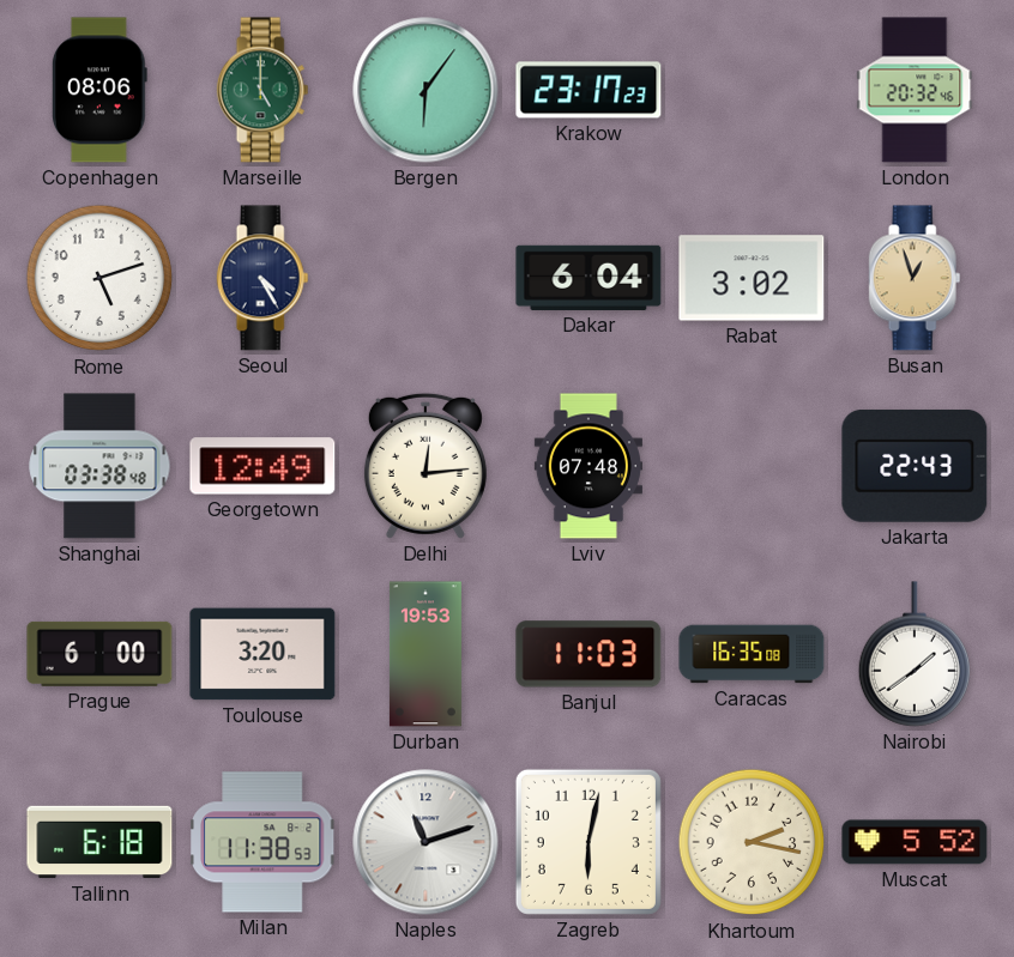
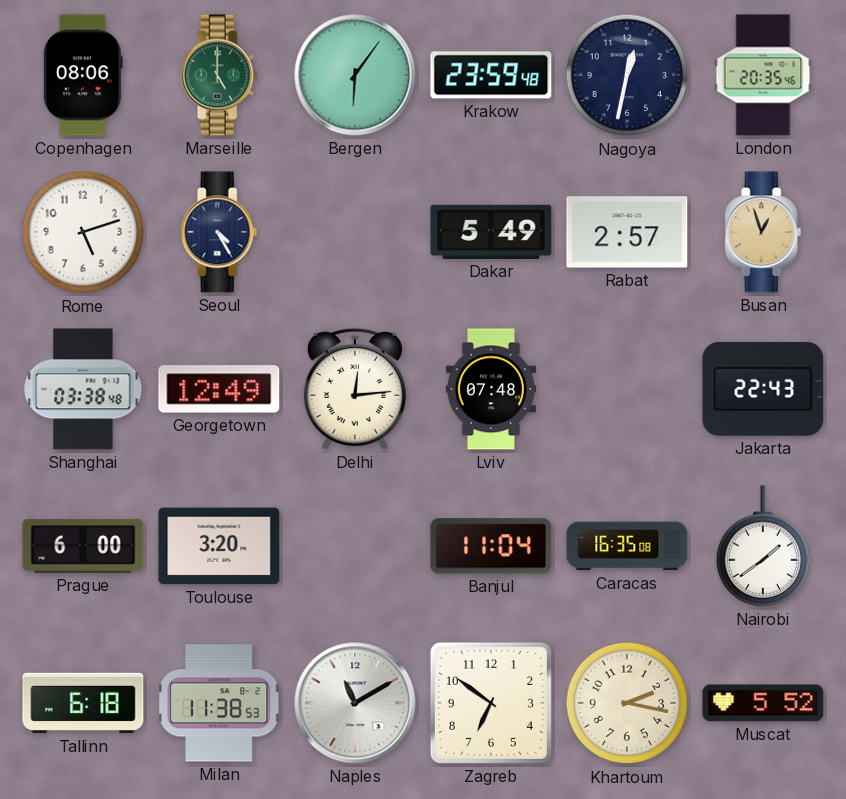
Krakow: 23:17 -> 23:59 (491, 75)
Nagoya: none -> 12:32 (627, 75)
London: 20:32 -> 20:35 (763, 75)
Dakar: 6:04 -> 5:49 (491, 232)
Rabat: 3:02 -> 2:57 (627, 232)
Durban: 19:53 -> none (425, 654)
Banjul: 11:03 -> 11:04 (491, 546)
Naples: 11:12 -> 11:10 (355, 703)
Zagreb: 6:02 -> 6:51 (491, 703)
